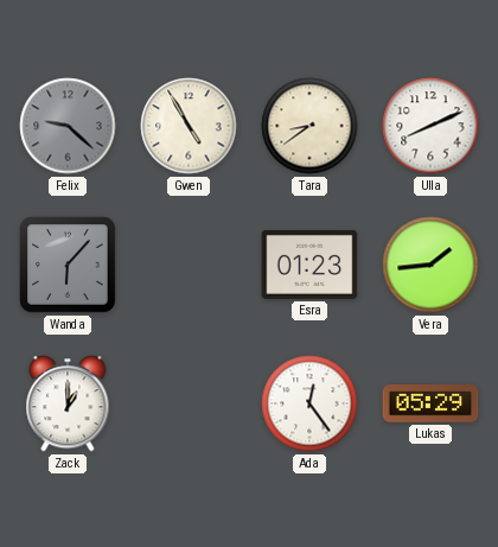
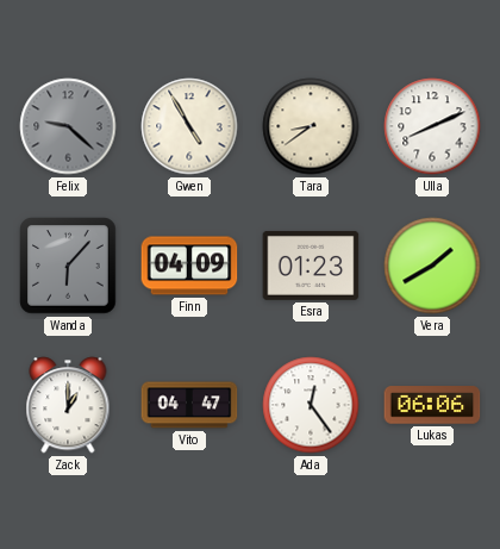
Finn: none -> 04:09 (189, 266)
Vera: 1:44 -> 1:40 (432, 266)
Vito: none -> 04:47 (189, 405)
Lukas: 05:29 -> 06:06 (432, 405)
